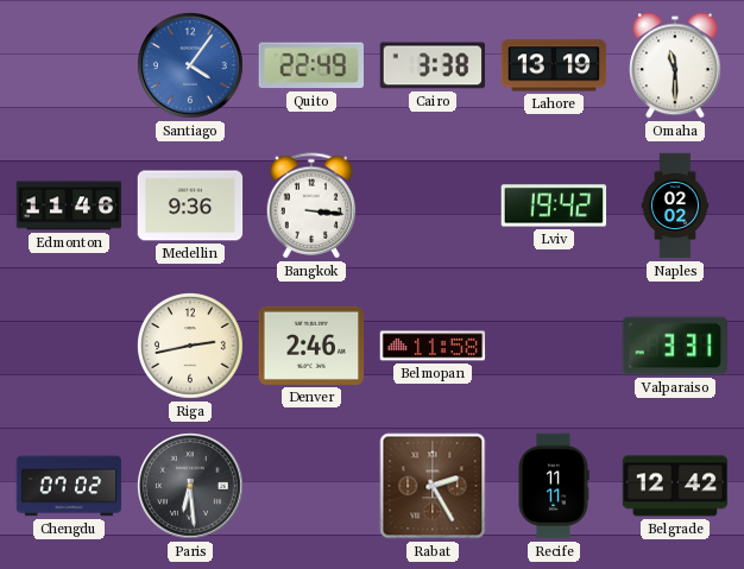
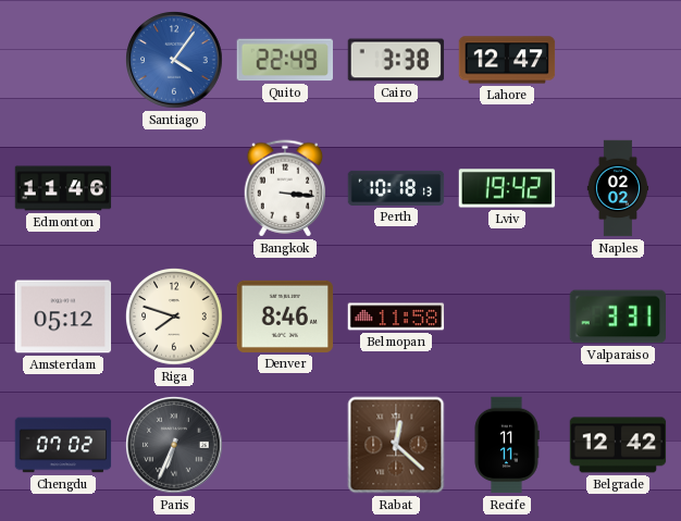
Lahore: 13:19 -> 12:47 (507, 60)
Omaha: 11:30 -> none (675, 65)
Medellin: 9:36 -> none (190, 206)
Perth: none -> 10:18 (396, 188)
Amsterdam: none -> 05:12 (63, 317)
Riga: 2:43 -> 7:48 (174, 317)
Denver: 2:46 -> 8:46 (285, 317)
Paris: 6:29 -> 6:34 (174, 445)
Rabat: 2:25 -> 12:22 (396, 445)
